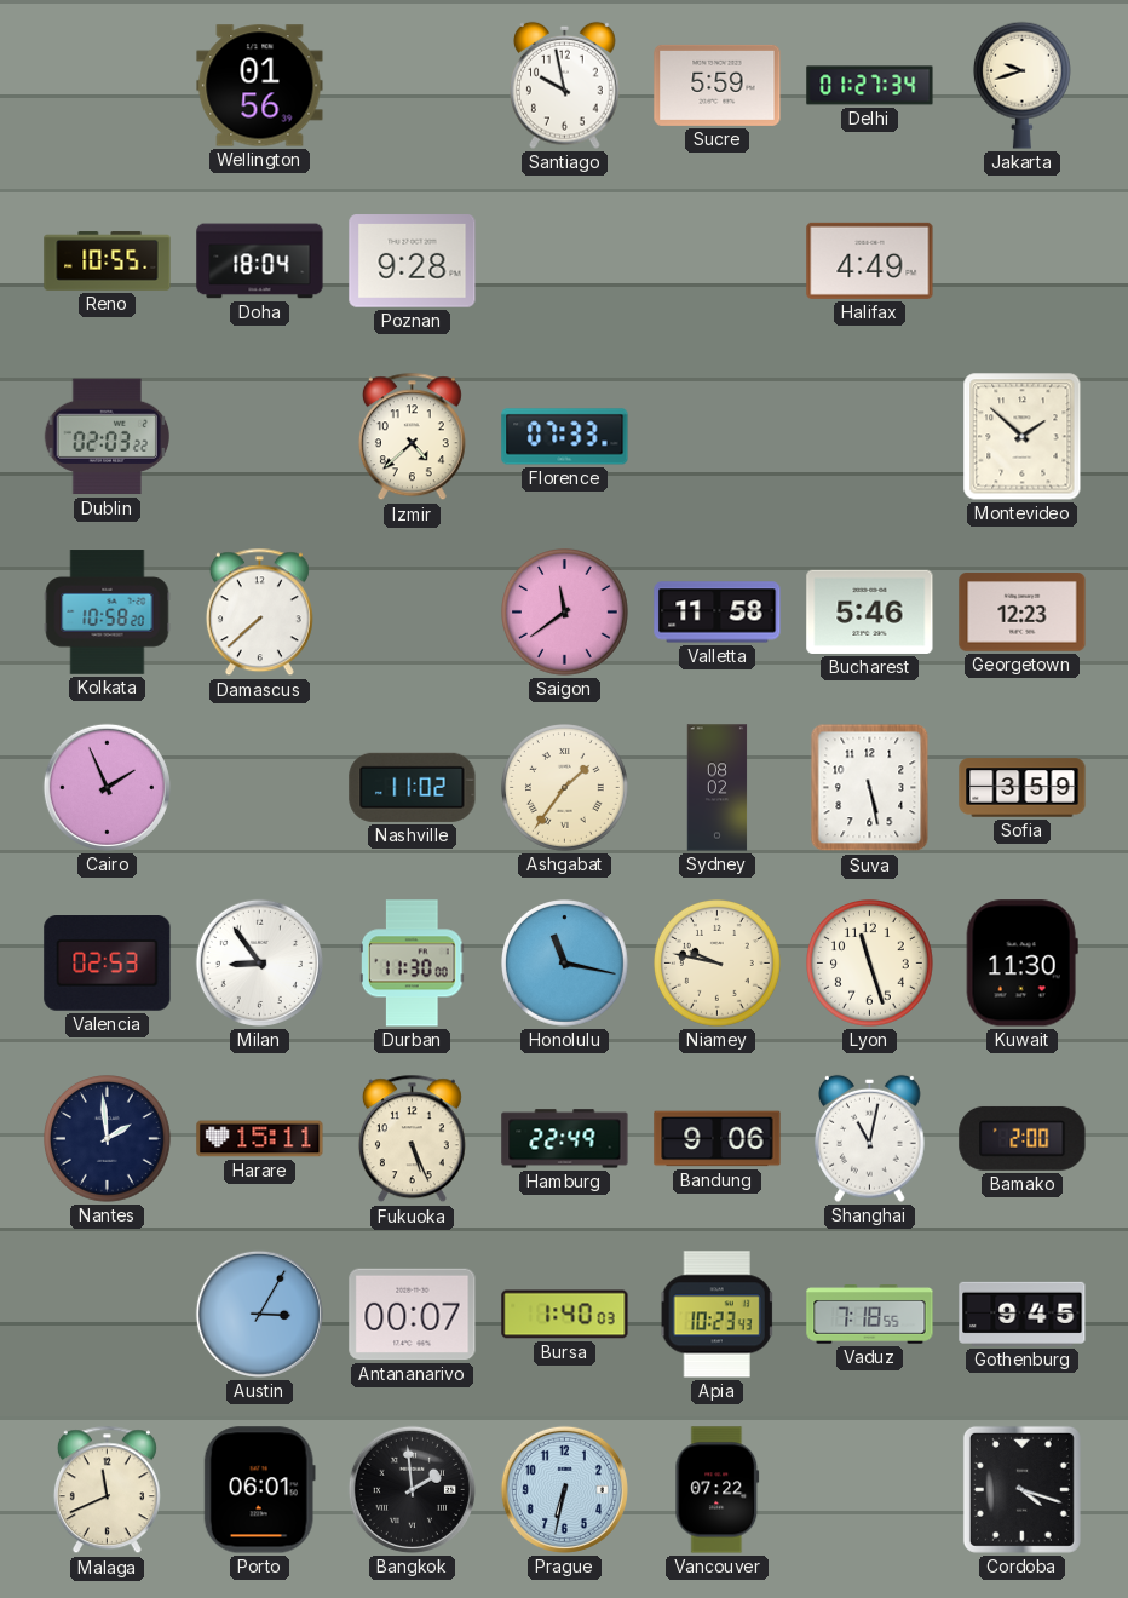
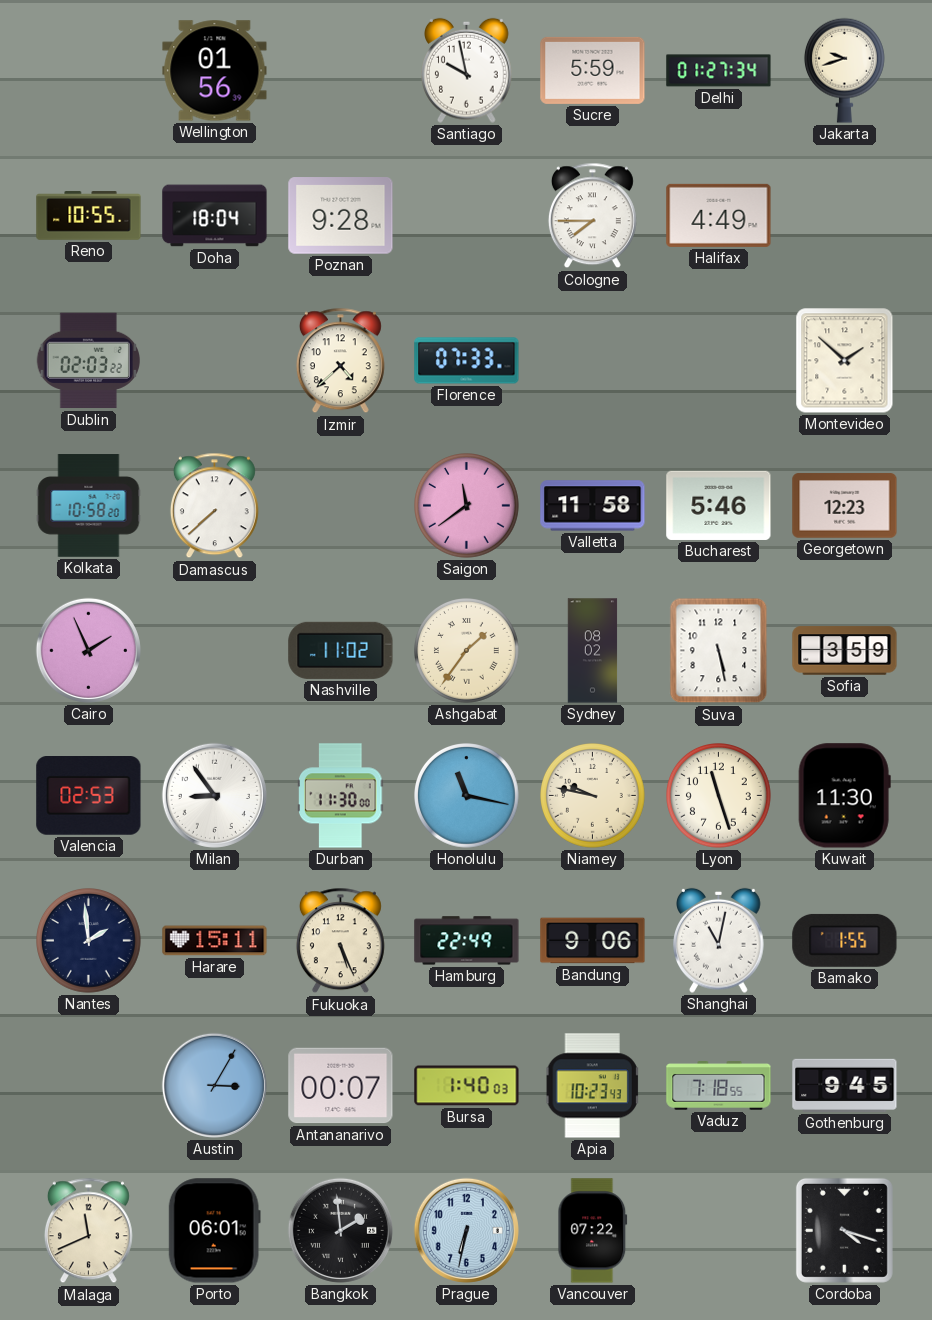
Cologne: none -> 7:45 (592, 216)
Bamako: 2:00 -> 1:55 (845, 940)
